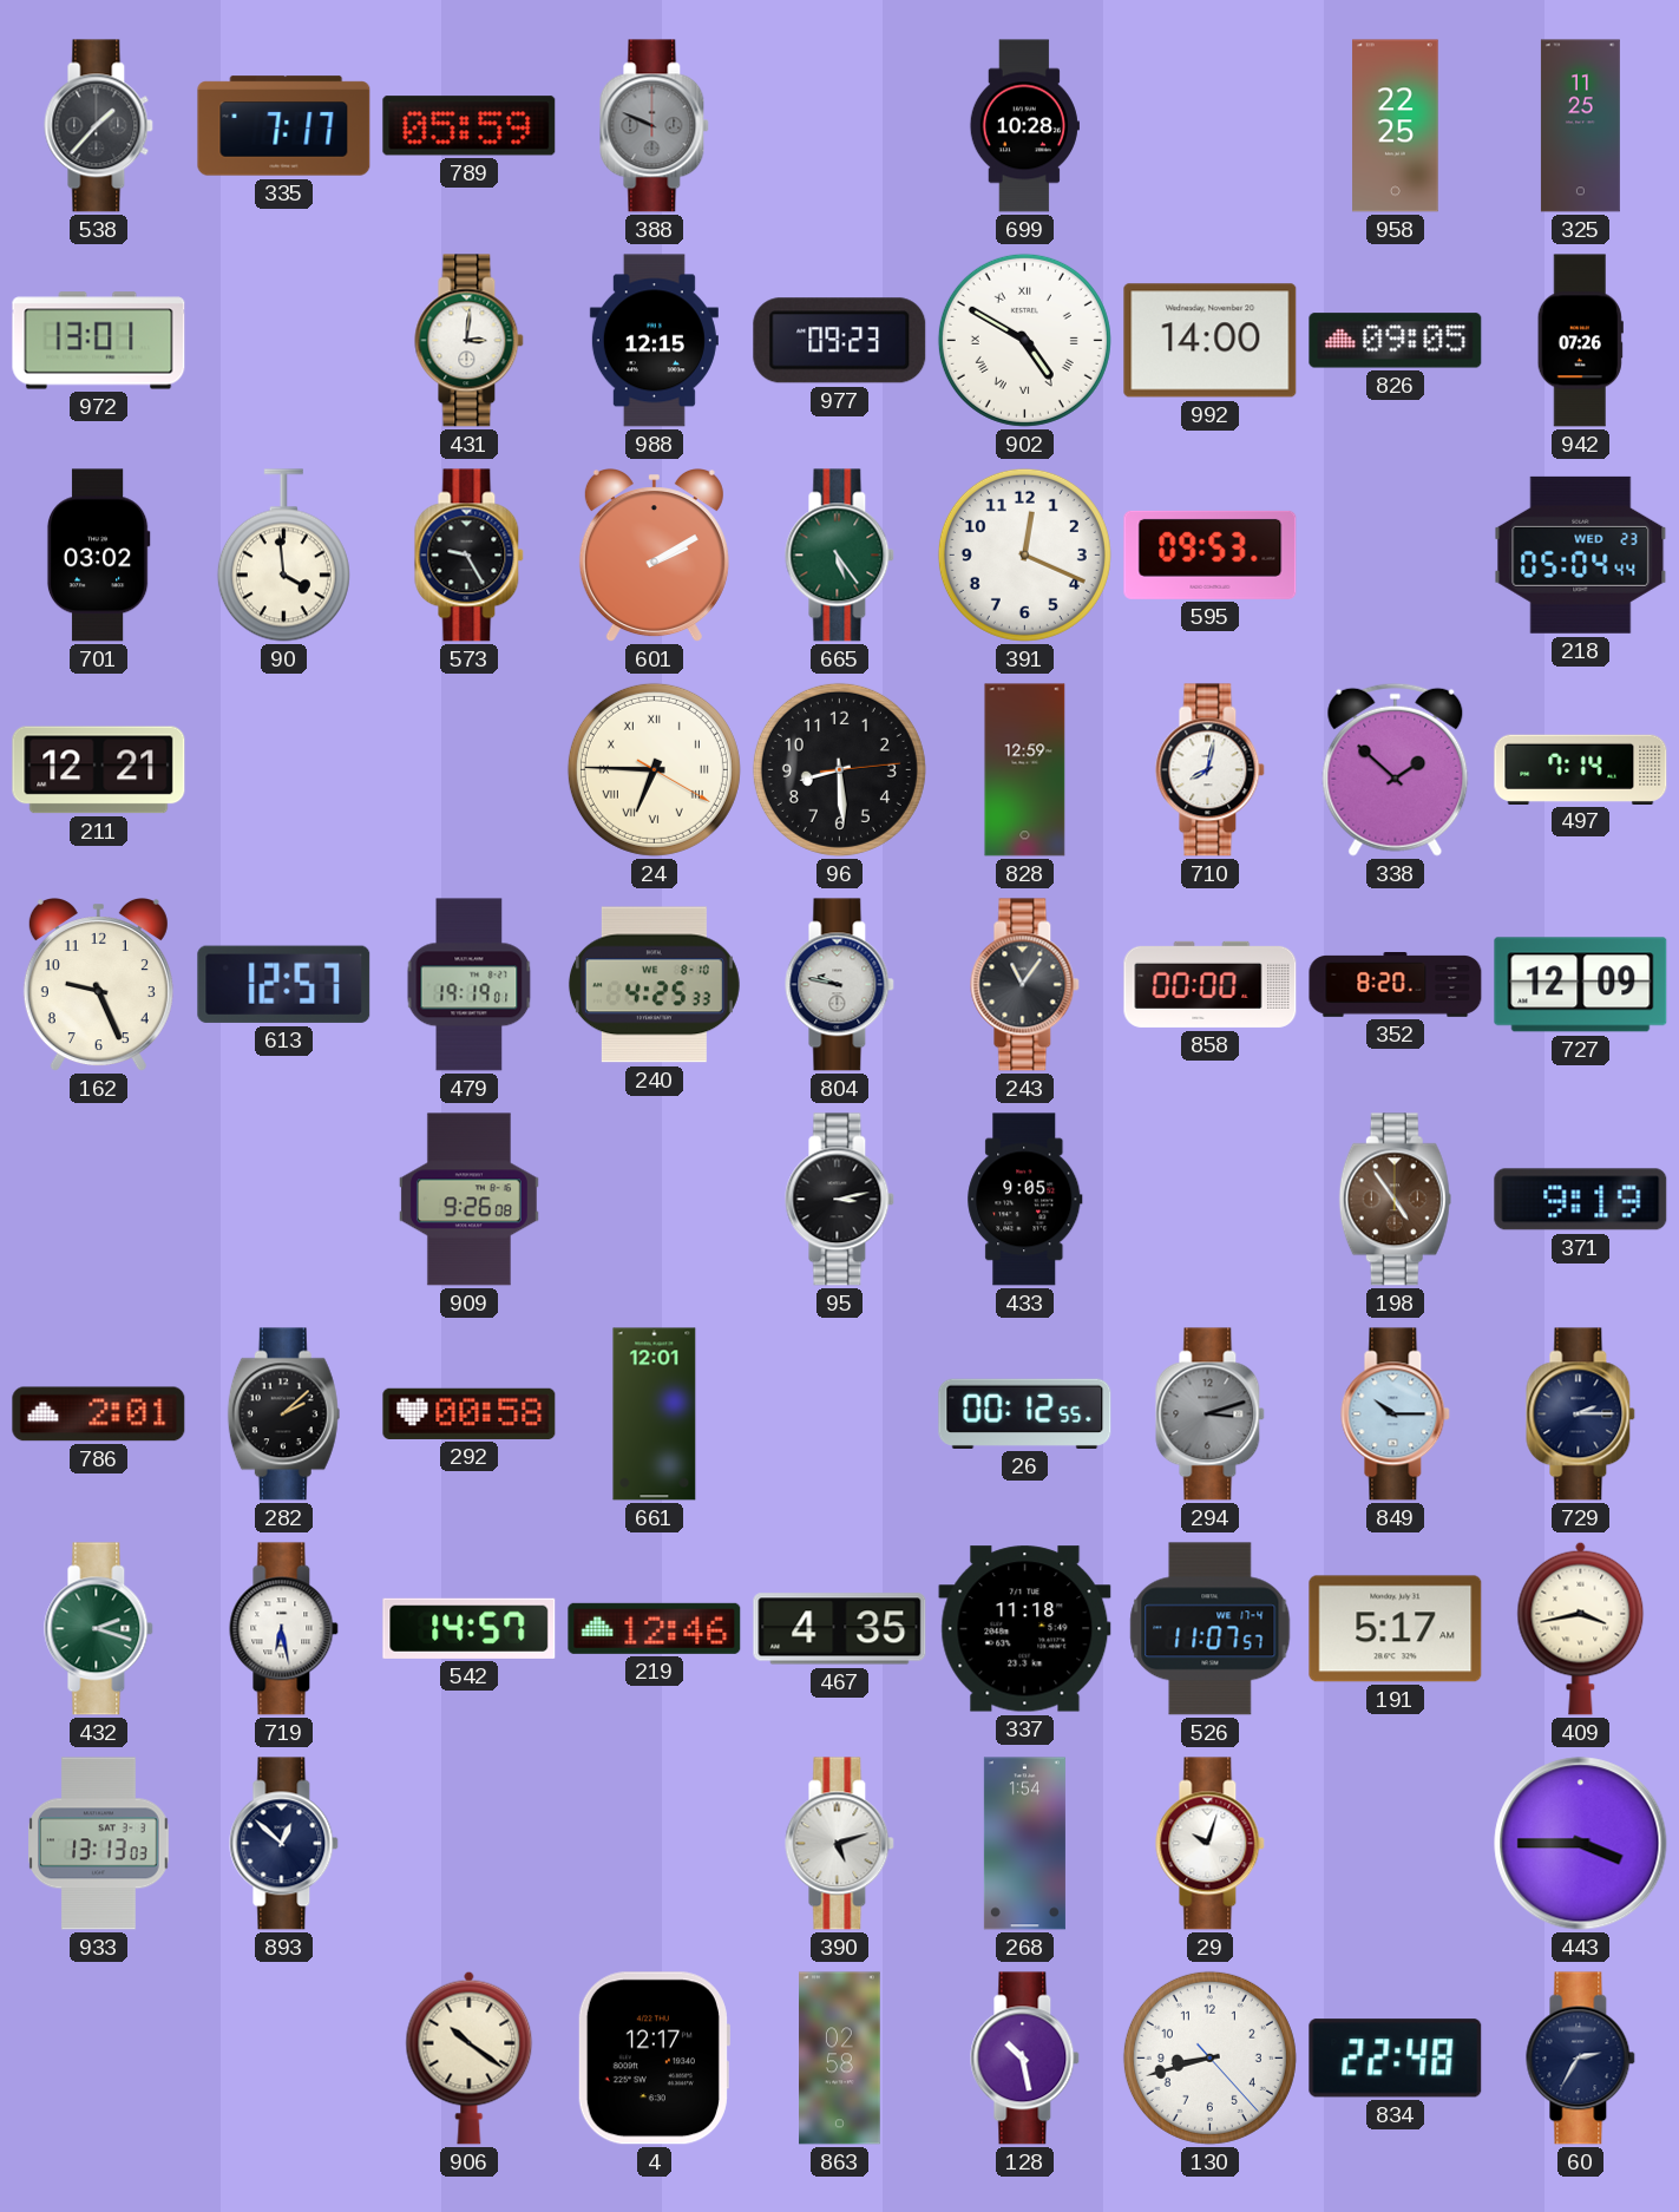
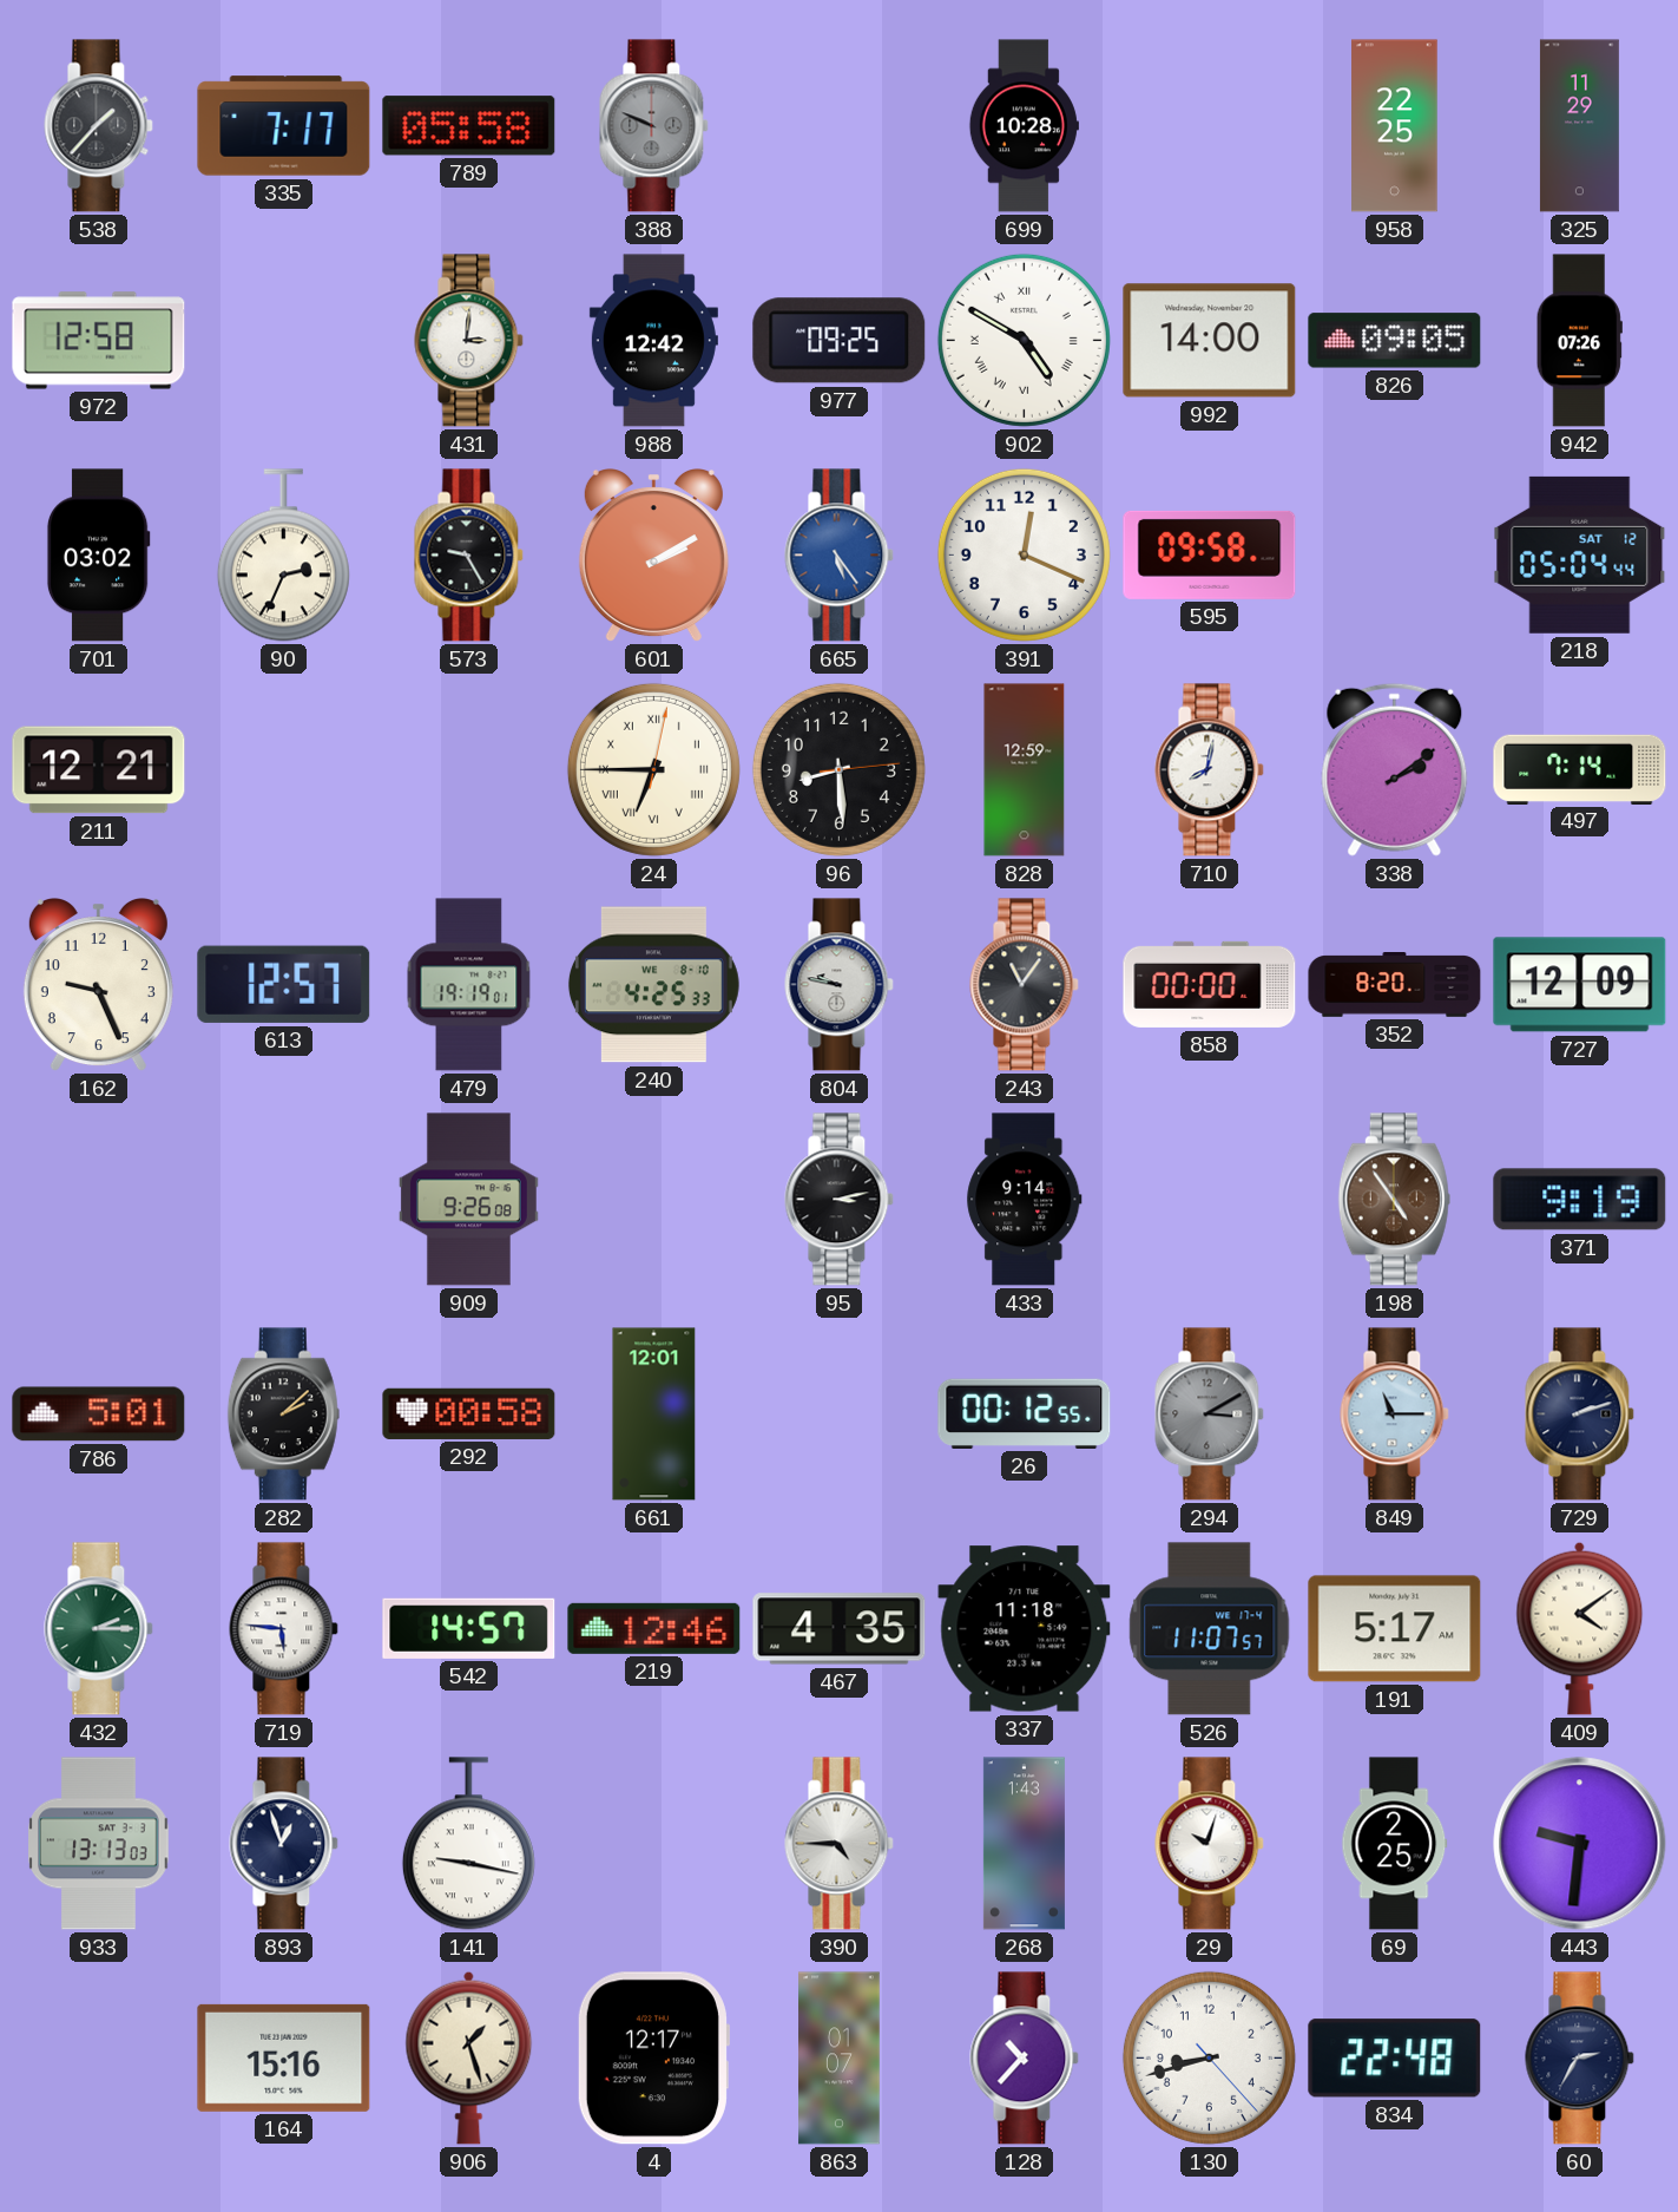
789: 05:59 -> 05:58 (469, 126)
325: 11:25 -> 11:29 (1579, 126)
972: 13:01 -> 12:58 (99, 341)
988: 12:15 -> 12:42 (653, 341)
977: 09:23 -> 09:25 (840, 341)
90: 3:59 -> 2:34 (283, 556)
665 dial: green -> blue (840, 556)
595: 09:53 -> 09:58 (1210, 554)
218 date: WED 23 -> SAT 12 (1580, 554)
24: 6:45:20 -> 6:45:02 (653, 769)
338: 1:52 -> 2:09 (1395, 769)
433: 9:05 -> 9:14 (1025, 1200)
786: 2:01 -> 5:01 (99, 1415)
294: 3:12 -> 3:10 (1210, 1415)
849: 10:15 -> 11:15 (1395, 1415)
729: 2:15 -> 2:12 (1580, 1415)
432: 2:18 -> 2:15 (99, 1629)
719: 6:28 -> 5:46 (284, 1629)
409: 3:43 -> 4:09 (1580, 1628)
893: 12:52 -> 12:57 (284, 1844)
141: none -> 9:17 (468, 1844)
390: 5:12 -> 4:45 (840, 1844)
268: 1:54 -> 1:43 (1024, 1844)
69: none -> 2:25 (1395, 1844)
443: 3:45 -> 9:31 (1580, 1844)
164: none -> 15:16 (284, 2057)
906: 10:21 -> 1:27 (469, 2057)
863: 02:58 -> 01:07 (840, 2059)
128: 10:28 -> 10:37 (1025, 2059)
